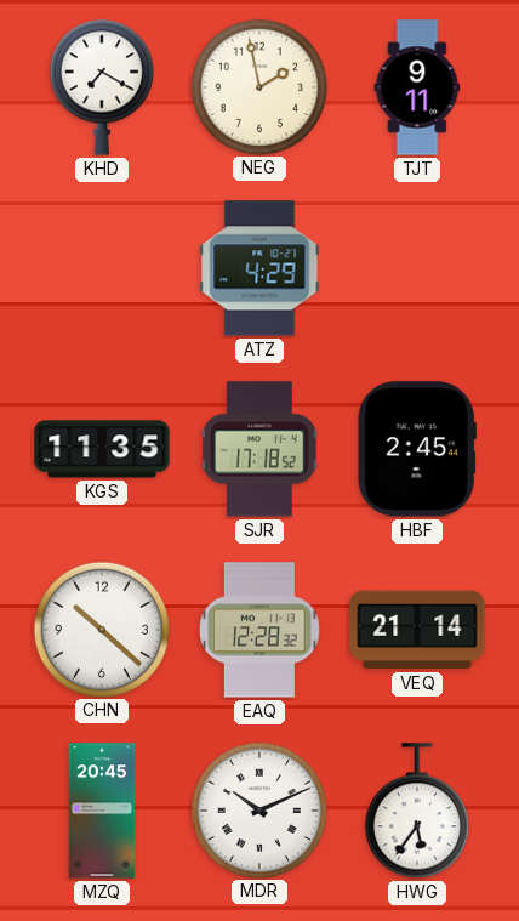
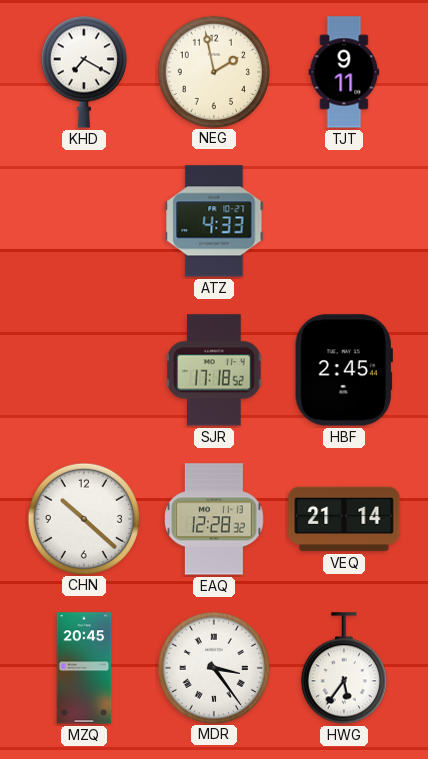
ATZ: 4:29 -> 4:33 (214, 221)
KGS: 11:35 -> none (102, 449)
MDR: 10:11 -> 3:24 (213, 667)
